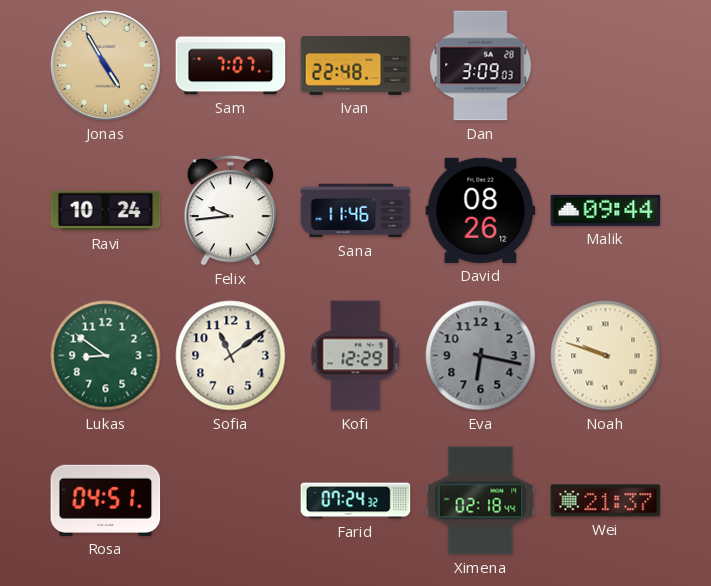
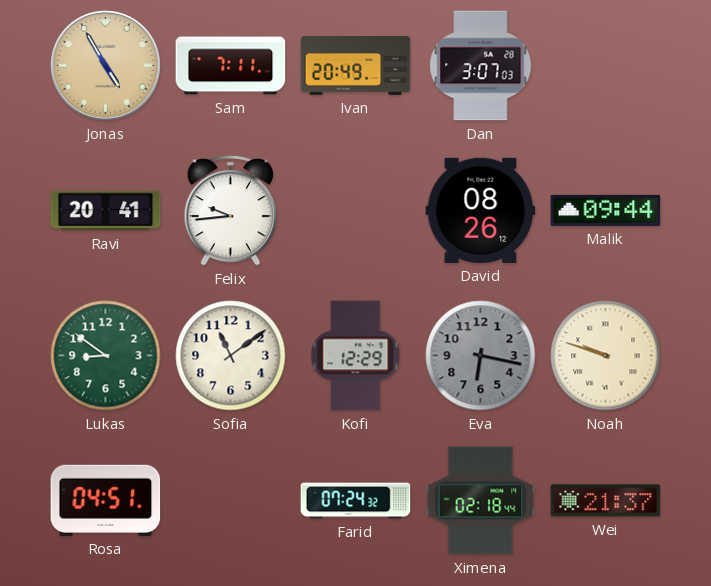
Sam: 7:07 -> 7:11 (231, 66)
Ivan: 22:48 -> 20:49 (356, 66)
Dan: 3:09 -> 3:07 (481, 66)
Ravi: 10:24 -> 20:41 (106, 211)
Sana: 11:46 -> none (356, 211)
